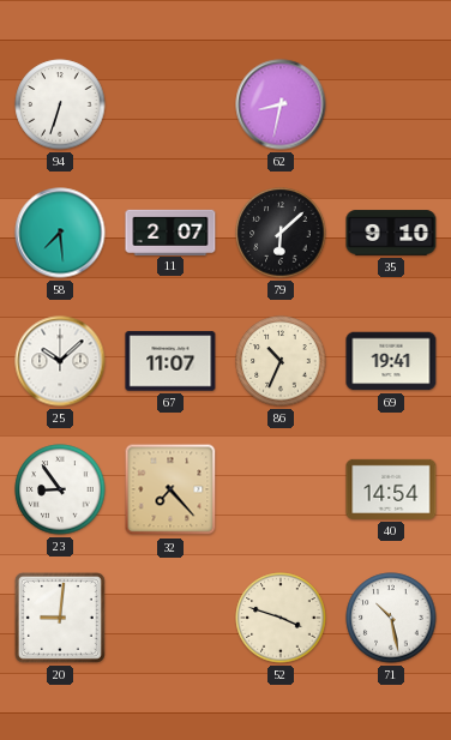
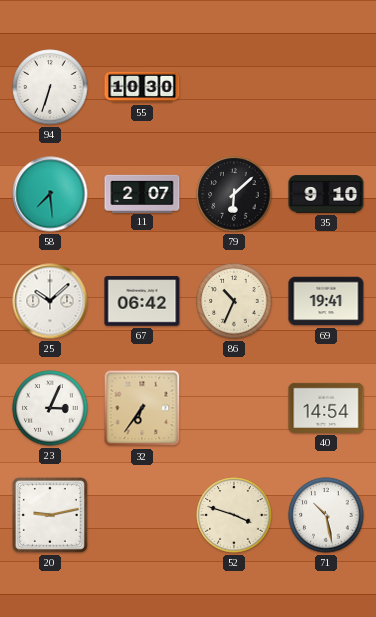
55: none -> 10:30 (142, 87)
62: 8:32 -> none (281, 104)
67: 11:07 -> 06:42 (142, 301)
23: 8:54 -> 3:04 (50, 408)
32: 7:23 -> 6:36 (142, 408)
20: 9:01 -> 9:13 (50, 515)
